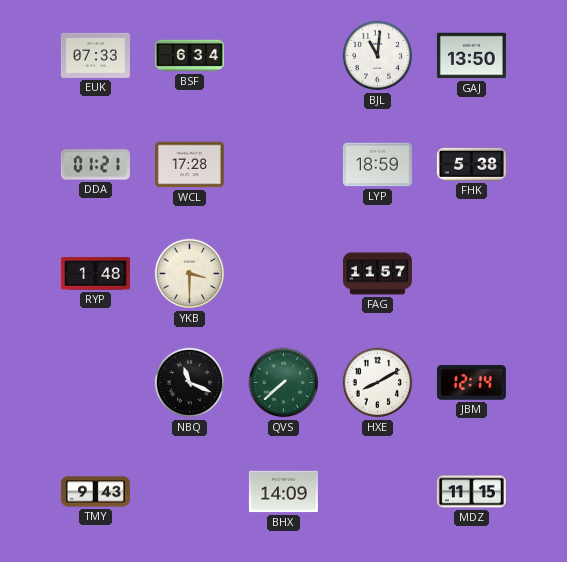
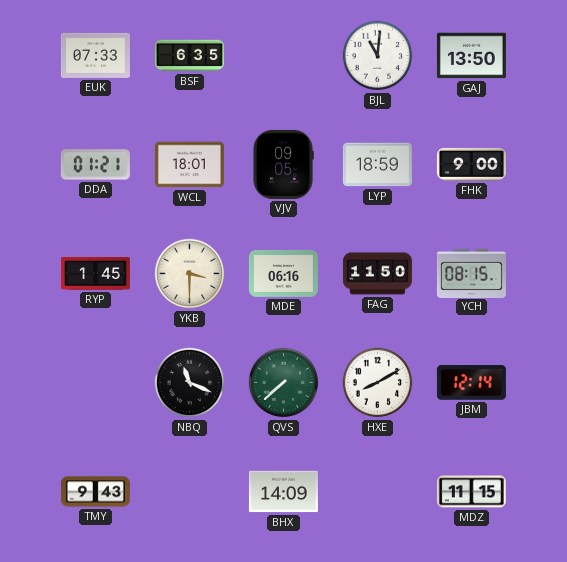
BSF: 6:34 -> 6:35 (189, 56)
WCL: 17:28 -> 18:01 (189, 165)
VJV: none -> 09:05 (283, 164)
FHK: 5:38 -> 9:00 (471, 164)
RYP: 1:48 -> 1:45 (95, 274)
MDE: none -> 06:16 (283, 273)
FAG: 11:57 -> 11:50 (377, 274)
YCH: none -> 08:15 (471, 273)
